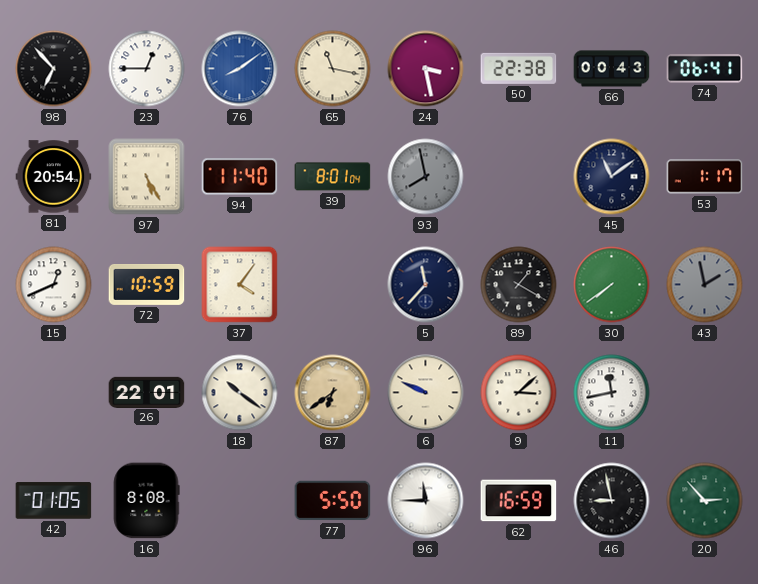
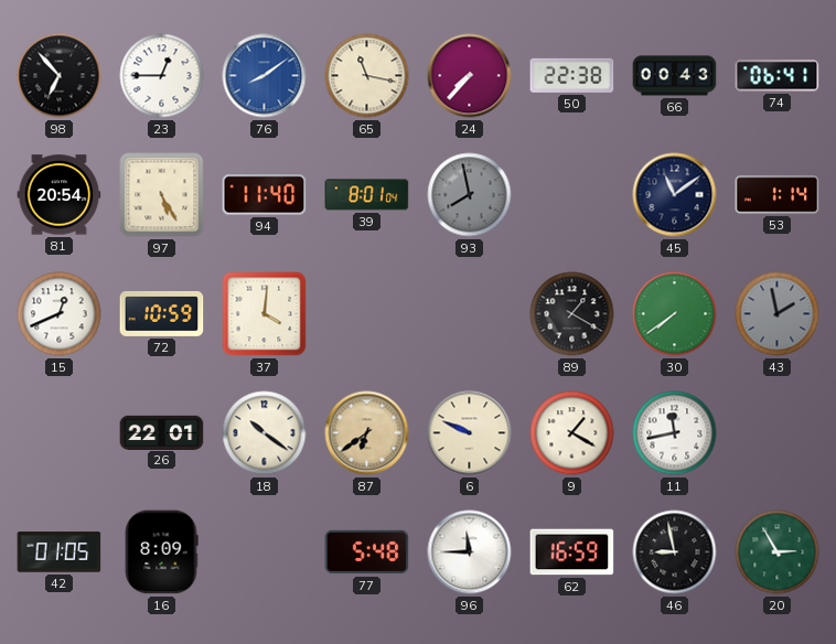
24: 3:28 -> 7:37 (470, 76)
53: 1:17 -> 1:14 (778, 195)
37: 4:06 -> 4:01 (265, 314)
5: 11:37 -> none (426, 285)
9: 3:08 -> 1:20 (572, 433)
16: 8:08 -> 8:09 (161, 552)
77: 5:50 -> 5:48 (367, 552)
20: 2:53 -> 2:55 (778, 552)
